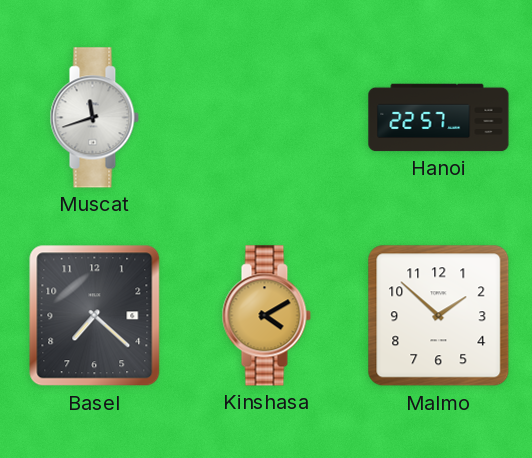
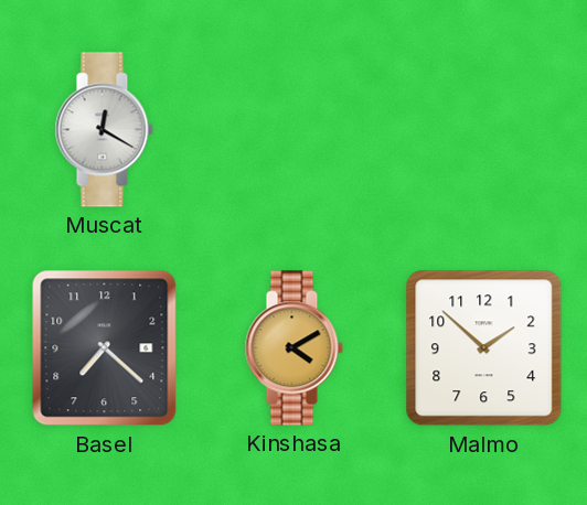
Muscat: 11:42 -> 12:20 (104, 130)
Hanoi: 22:57 -> none (439, 118)
